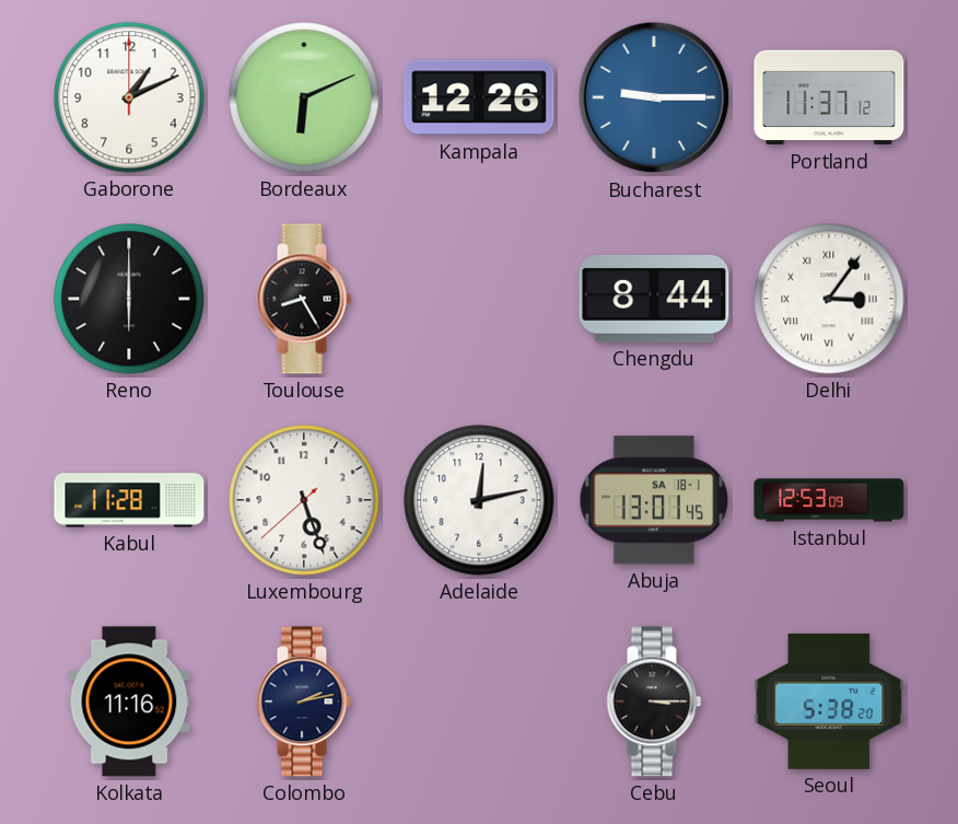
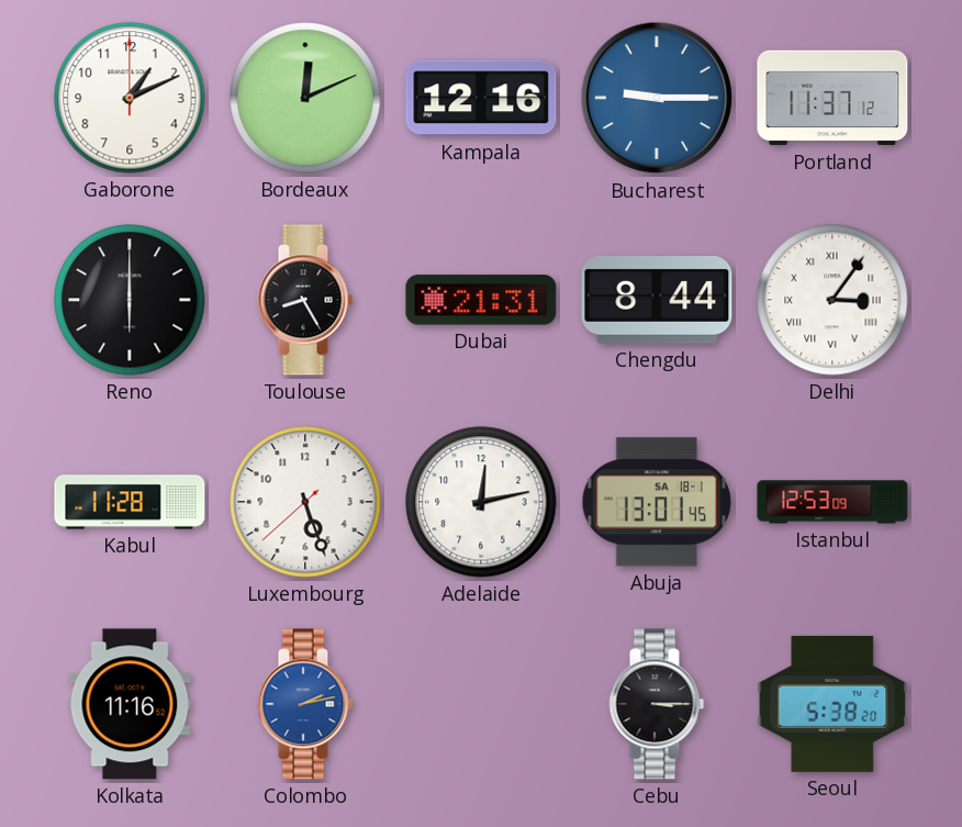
Bordeaux: 6:11 -> 12:11 (305, 98)
Kampala: 12:26 -> 12:16 (481, 98)
Dubai: none -> 21:31 (481, 300)
Colombo dial: navy -> blue (305, 704)
